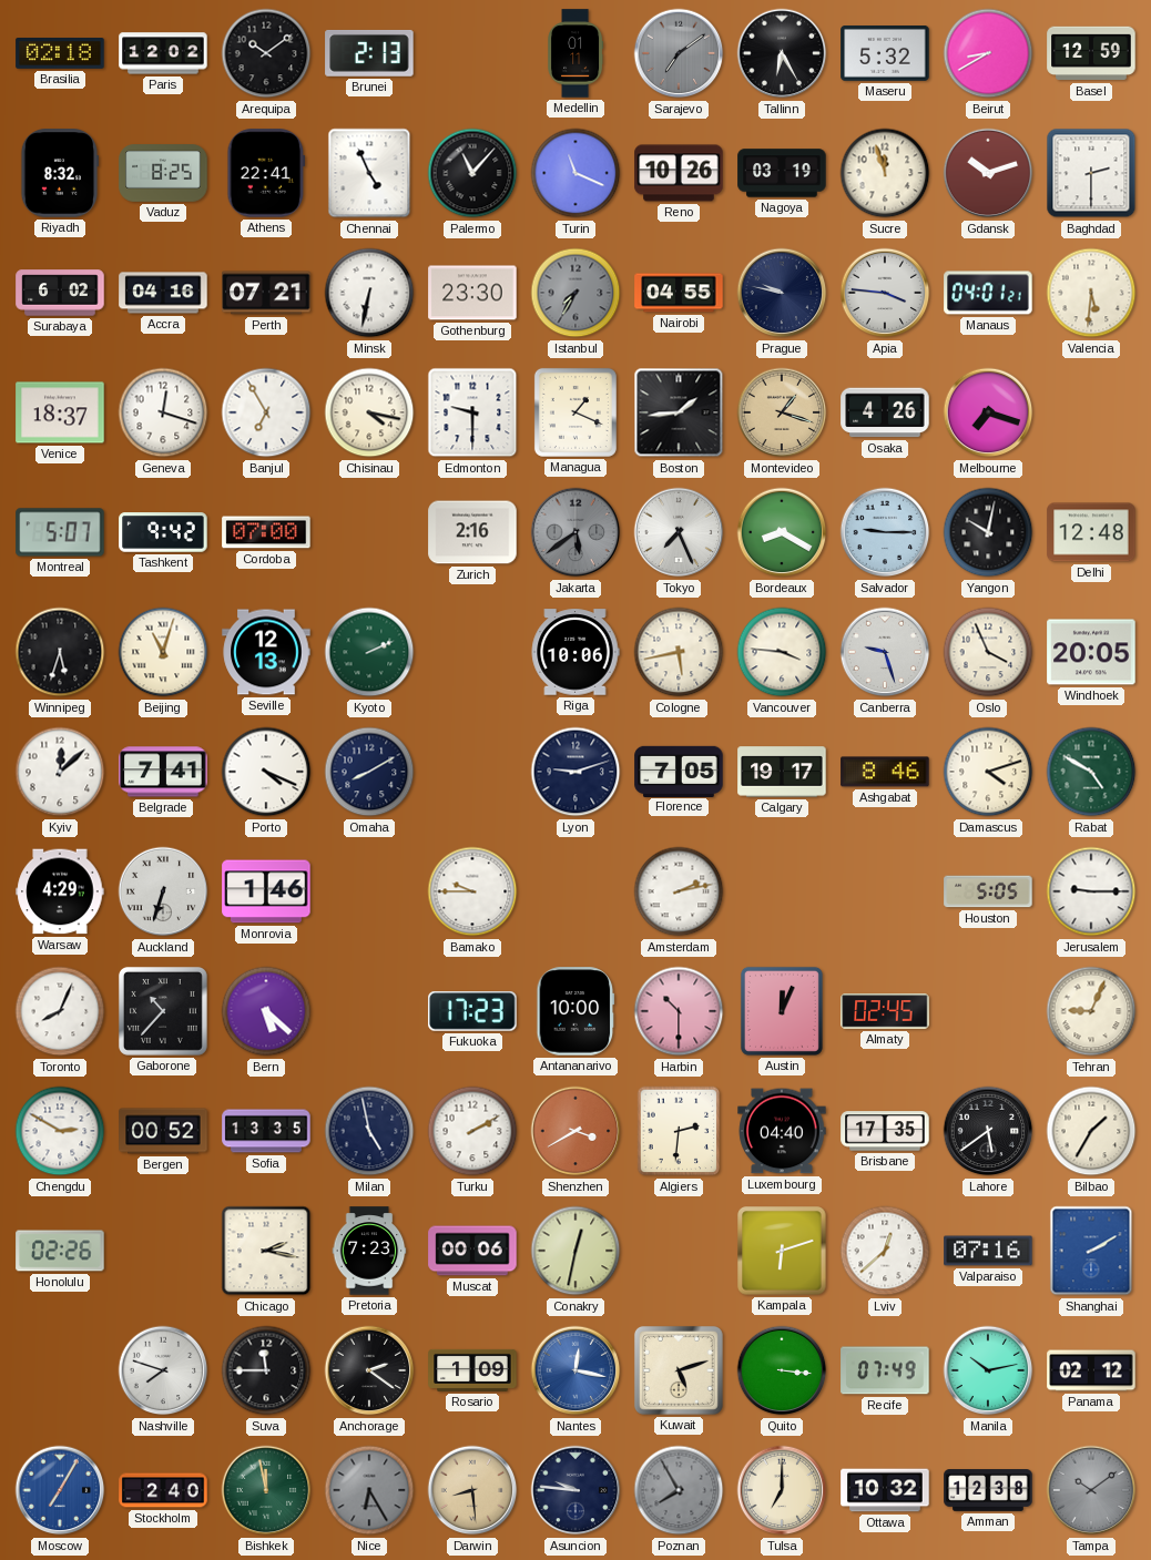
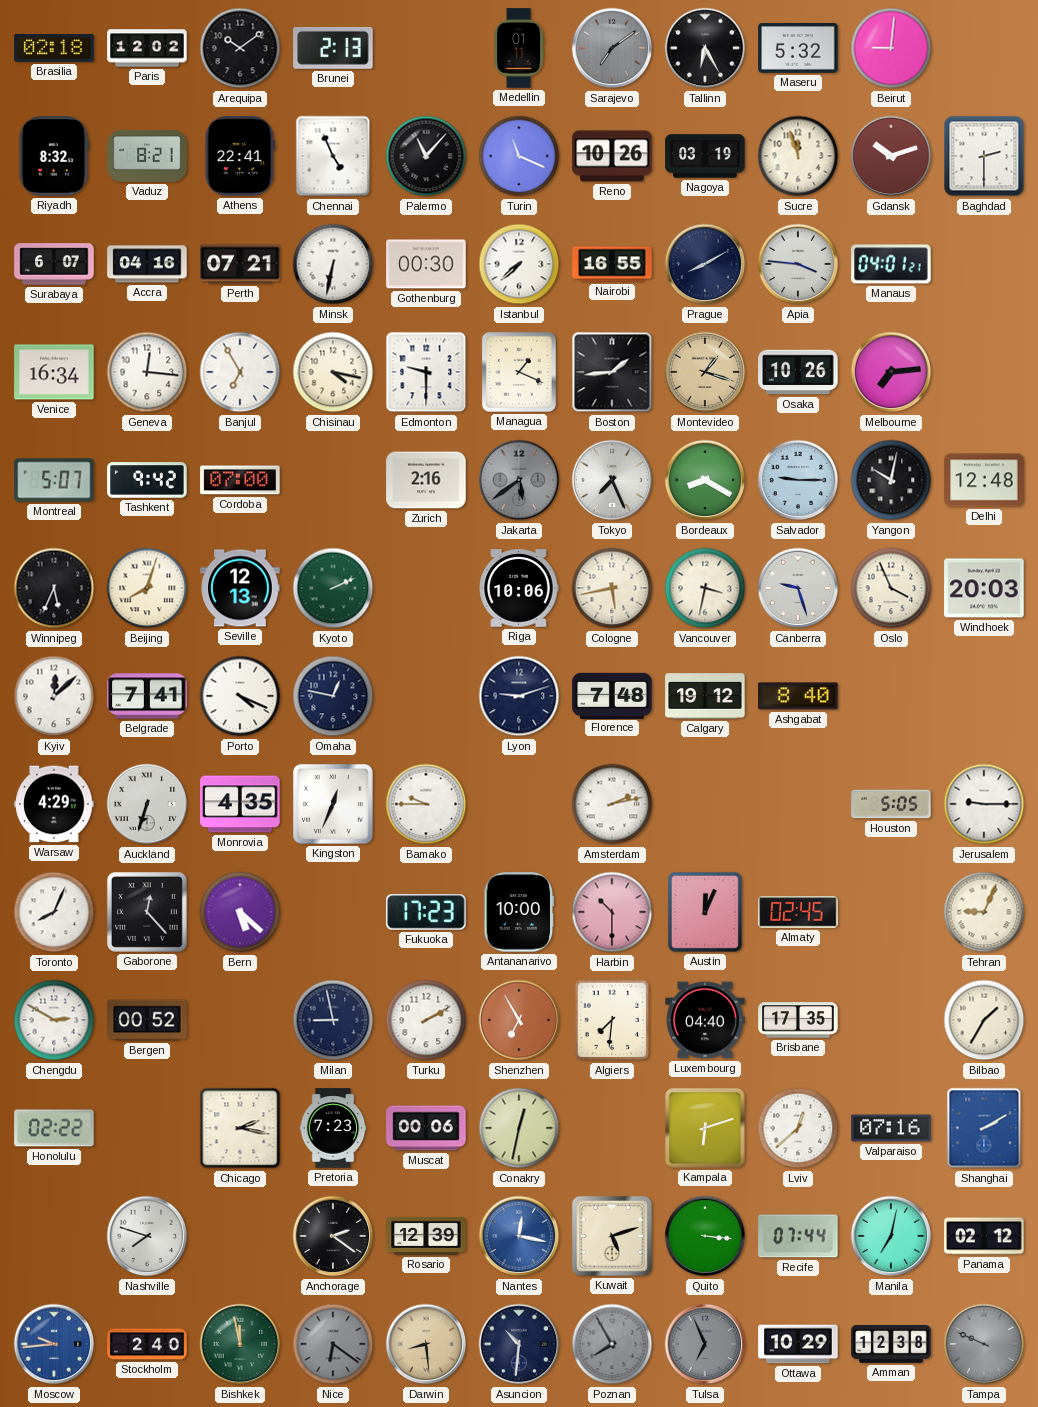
Beirut: 8:40 -> 9:01 (891, 48)
Basel: 12:59 -> none (1091, 53)
Vaduz: 8:25 -> 8:21 (147, 156)
Surabaya: 6:02 -> 6:07 (54, 264)
Gothenburg: 23:30 -> 00:30 (426, 264)
Istanbul: 7:35 -> 7:38 (519, 264)
Istanbul dial: grey -> white (519, 264)
Nairobi: 04:55 -> 16:55 (612, 264)
Prague: 9:47 -> 8:10 (705, 264)
Valencia: 5:31 -> none (1091, 293)
Venice: 18:37 -> 16:34 (54, 372)
Geneva: 12:18 -> 12:16 (147, 372)
Osaka: 4:26 -> 10:26 (798, 372)
Melbourne: 7:18 -> 7:14 (891, 372)
Winnipeg: 5:33 -> 5:34 (54, 588)
Beijing: 11:03 -> 8:03 (147, 588)
Vancouver: 3:46 -> 3:32 (705, 588)
Windhoek: 20:05 -> 20:03 (984, 588)
Omaha: 8:10 -> 12:47 (333, 696)
Florence: 7:05 -> 7:48 (612, 695)
Calgary: 19:17 -> 19:12 (705, 696)
Ashgabat: 8:46 -> 8:40 (798, 696)
Damascus: 4:12 -> none (988, 772)
Rabat: 4:50 -> none (1091, 772)
Monrovia: 1:46 -> 4:35 (240, 804)
Kingston: none -> 12:34 (333, 804)
Gaborone: 10:37 -> 12:23 (147, 912)
Sofia: 13:35 -> none (266, 1131)
Milan: 4:58 -> 8:58 (333, 1020)
Shenzhen: 3:40 -> 6:55 (519, 1020)
Algiers: 2:31 -> 7:31 (612, 1020)
Lahore: 5:39 -> none (988, 1131)
Honolulu: 02:26 -> 02:22 (54, 1128)
Suva: 11:45 -> none (266, 1370)
Rosario: 1:09 -> 12:39 (426, 1236)
Recife: 07:49 -> 07:44 (798, 1236)
Manila: 10:13 -> 7:02 (891, 1236)
Moscow: 7:05 -> 9:44 (54, 1344)
Nice: 6:25 -> 6:21 (333, 1344)
Asuncion: 9:46 -> 10:31 (519, 1344)
Tulsa: 7:00 -> 6:56 (705, 1344)
Tulsa dial: cream -> grey (705, 1344)
Ottawa: 10:32 -> 10:29 (798, 1344)
Tampa: 10:09 -> 9:49 (984, 1344)
